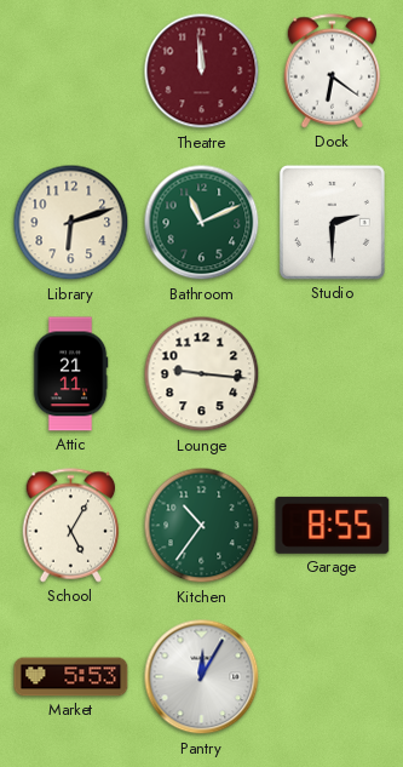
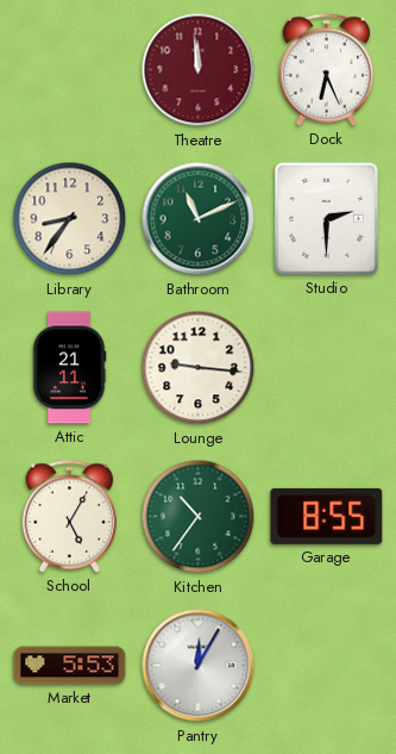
Dock: 6:21 -> 6:26 (327, 70)
Library: 6:12 -> 8:36 (70, 219)
